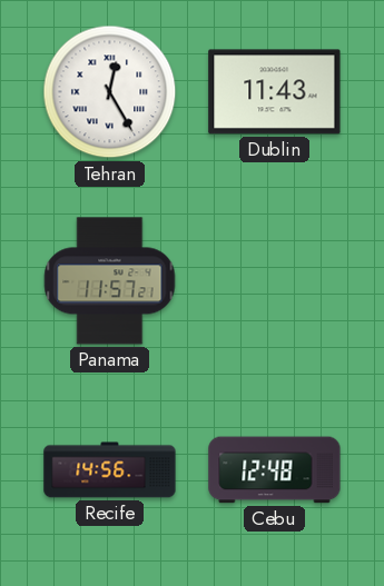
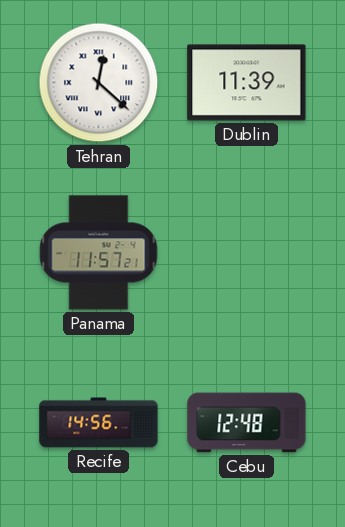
Tehran: 12:25 -> 12:22 (99, 83)
Dublin: 11:43 -> 11:39 (247, 83)
